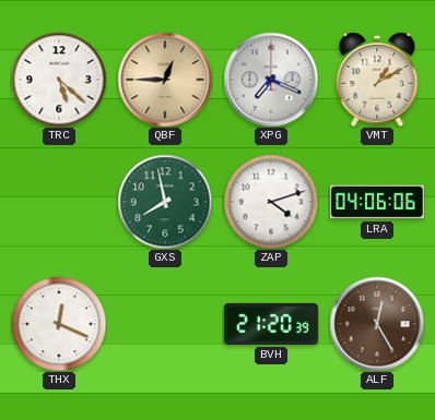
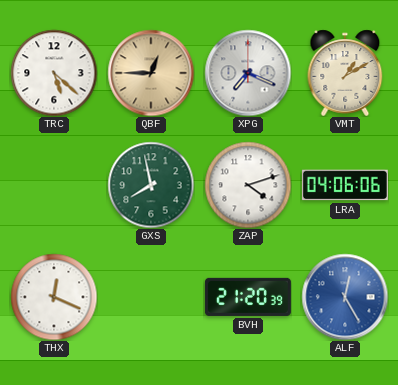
ALF dial: brown -> blue (345, 297)
